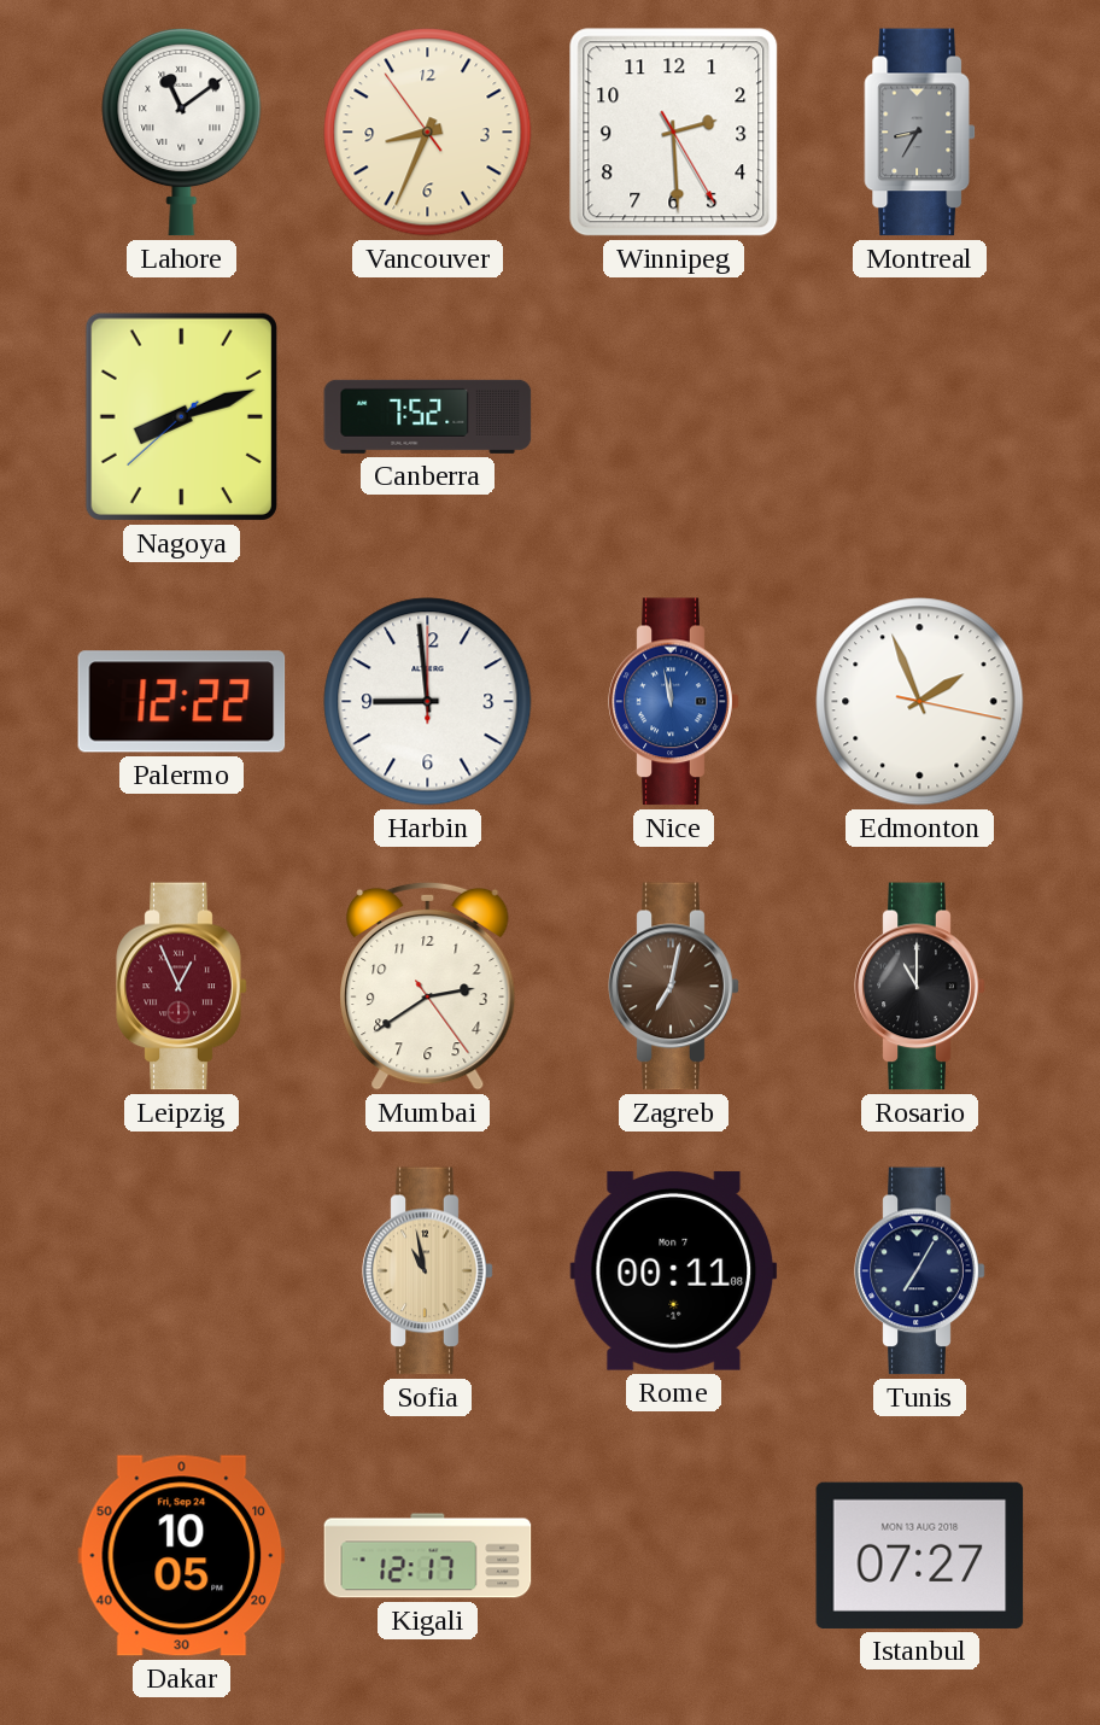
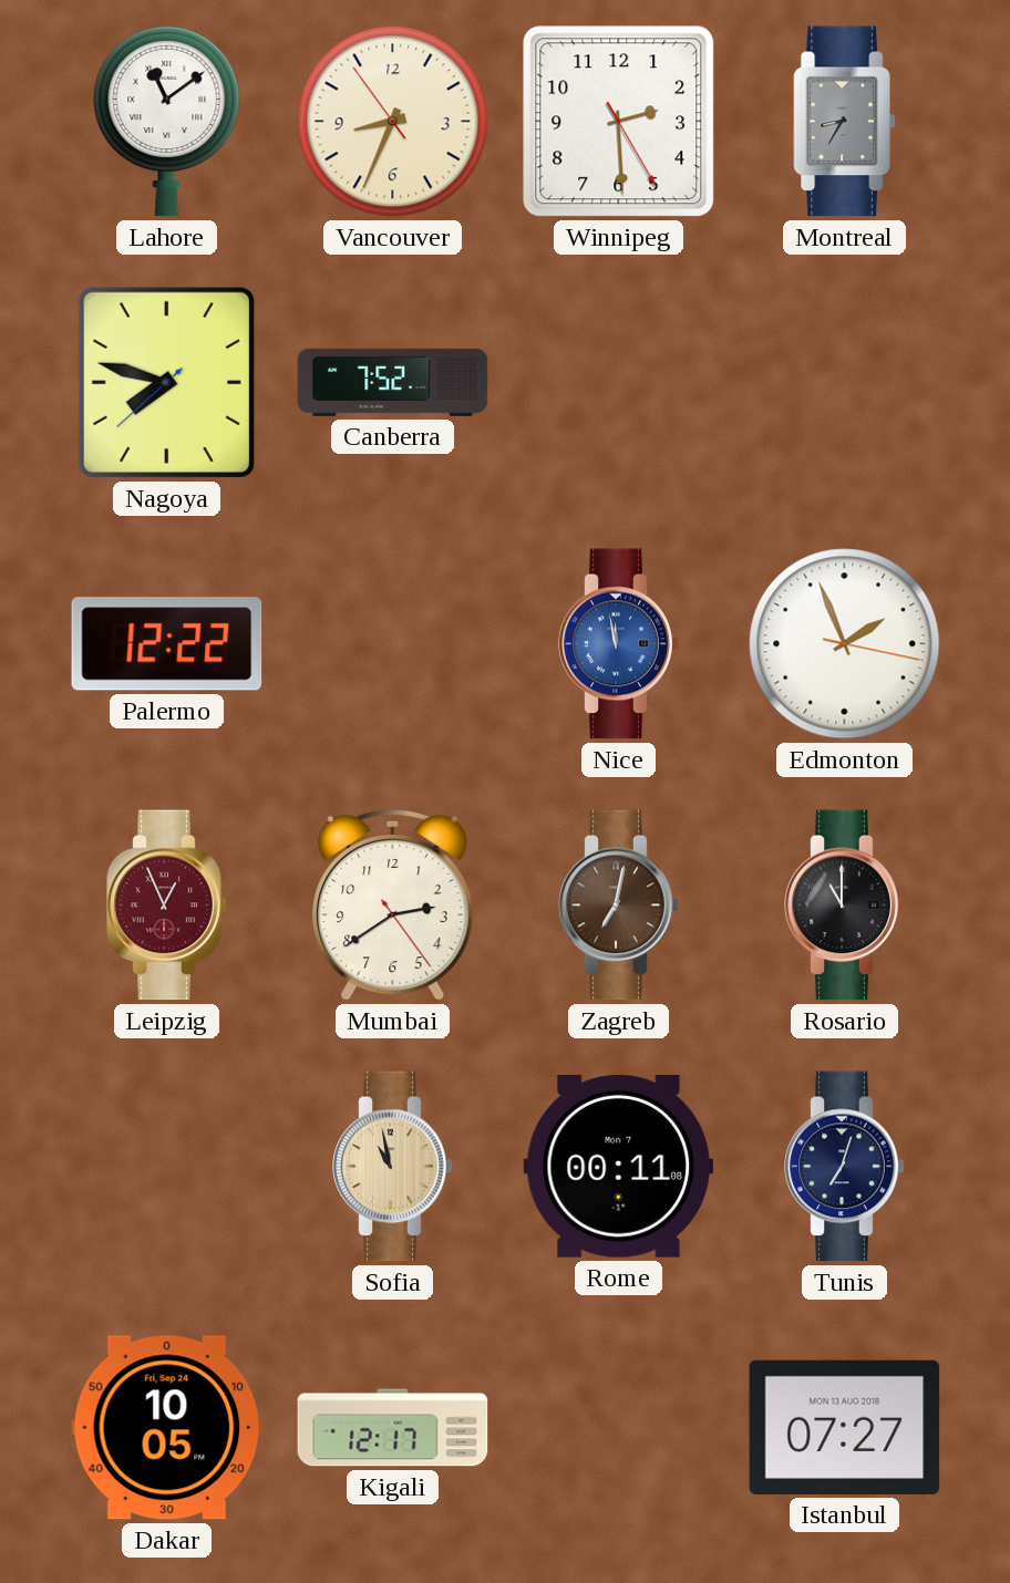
Nagoya: 8:11 -> 7:47 (166, 382)
Harbin: 8:59 -> none (428, 702)
Tunis: 7:05 -> 7:03 (845, 1167)
